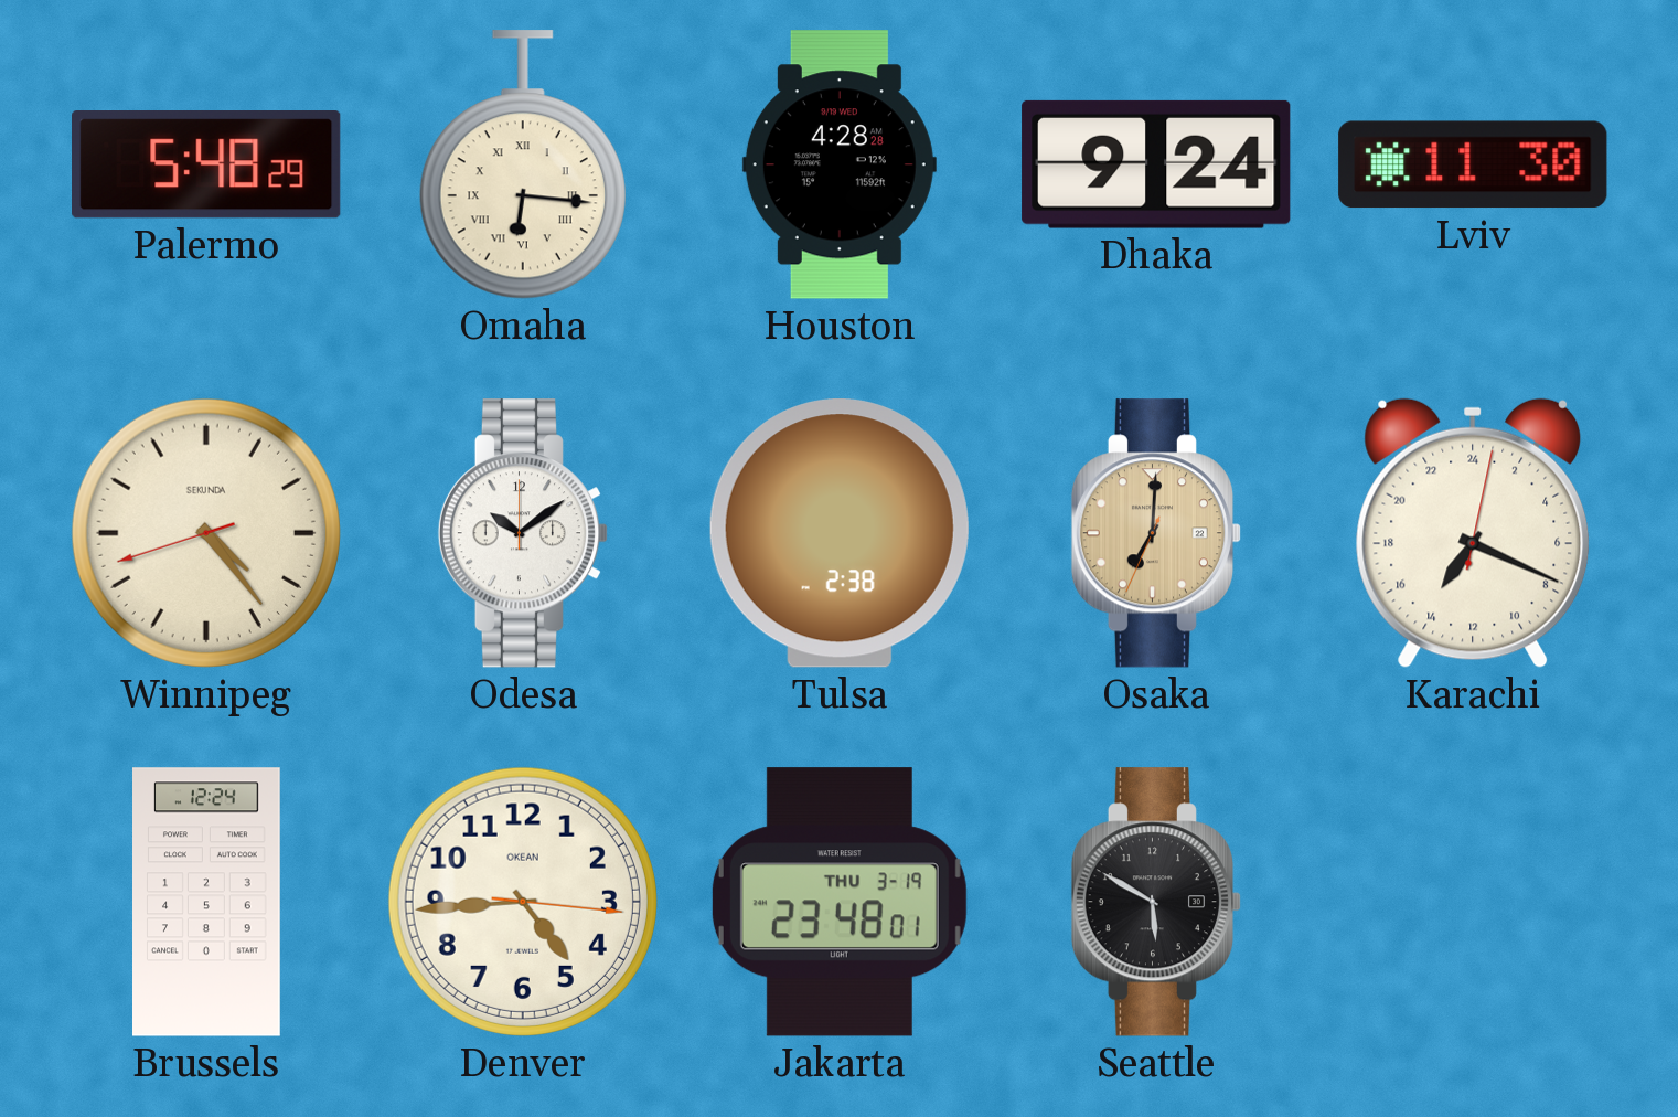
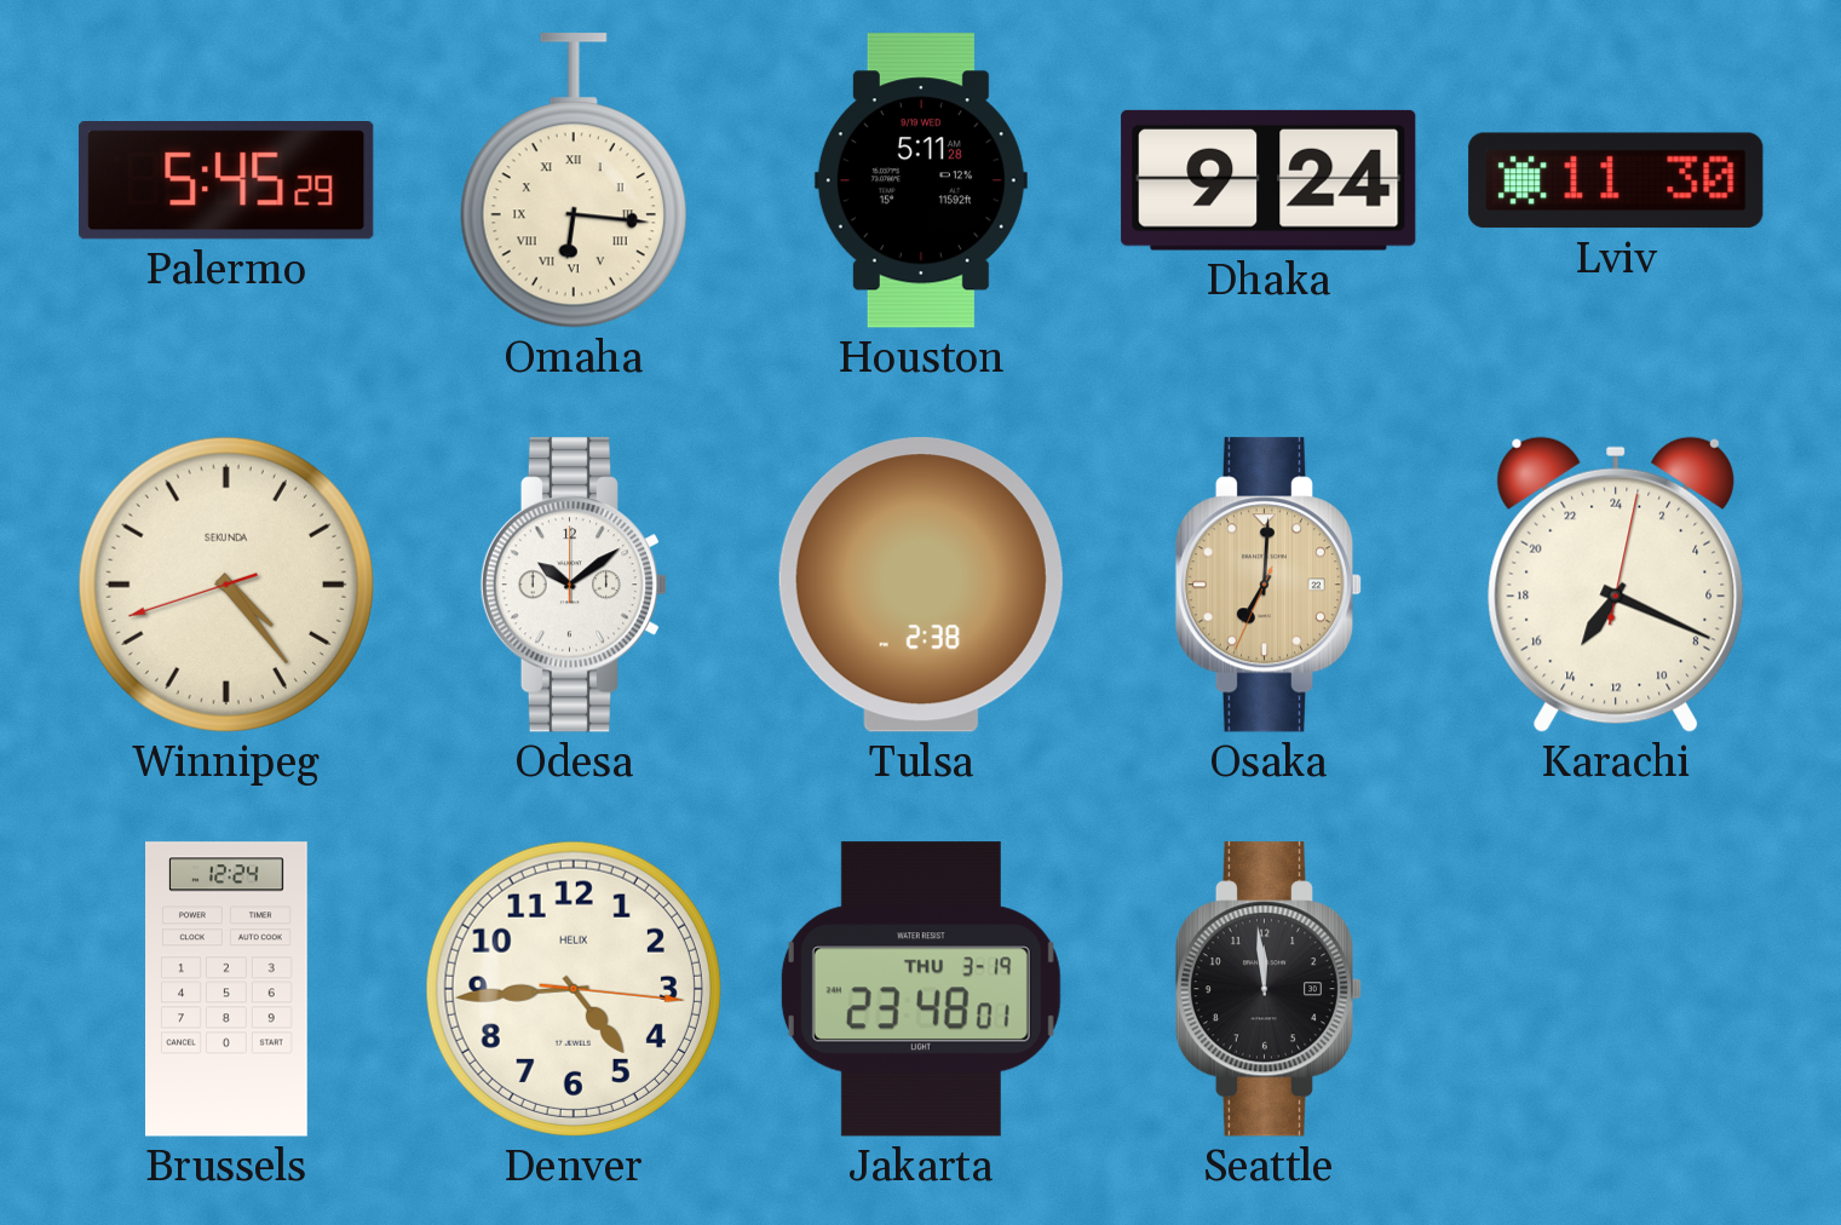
Palermo: 5:48 -> 5:45 (228, 182)
Houston: 4:28 -> 5:11 (921, 180)
Denver brand: OKEAN -> HELIX (574, 989)
Seattle: 5:50 -> 11:59 (1268, 989)
